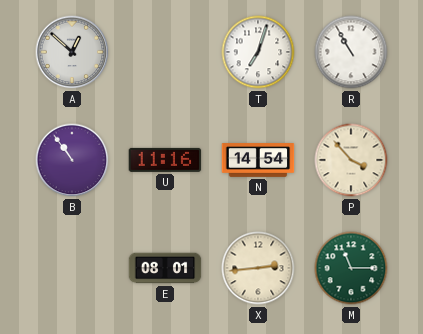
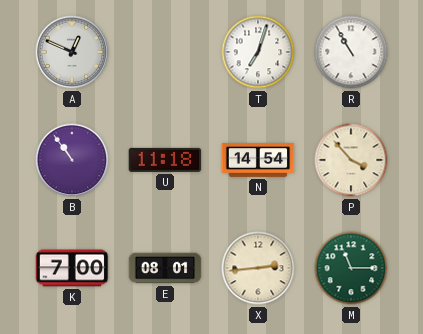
A: 12:52 -> 12:49 (72, 52)
U: 11:16 -> 11:18 (165, 160)
K: none -> 7:00 (72, 268)
